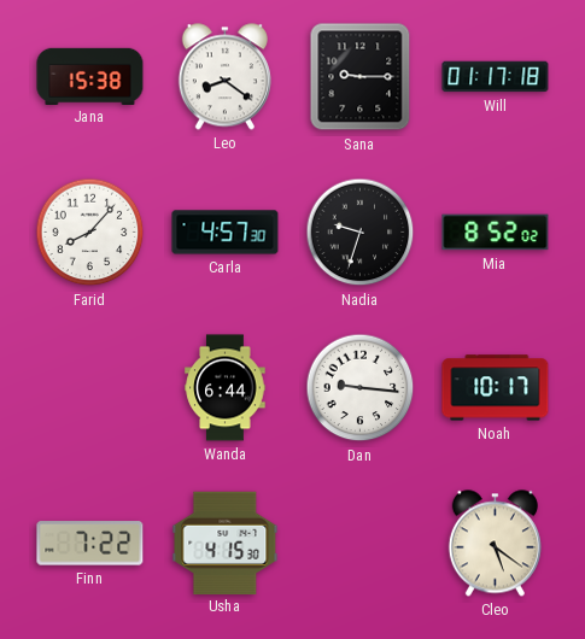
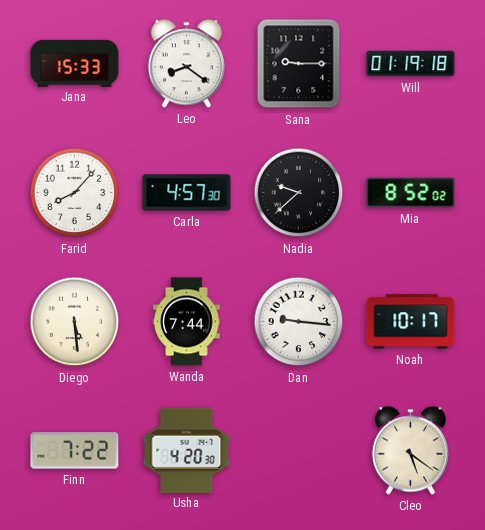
Jana: 15:38 -> 15:33 (75, 63)
Will: 01:17 -> 01:19 (411, 64)
Nadia: 9:33 -> 9:38 (299, 193)
Diego: none -> 5:29 (75, 322)
Wanda: 6:44 -> 7:44 (187, 322)
Usha: 4:15 -> 4:20 (187, 450)
